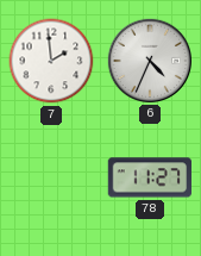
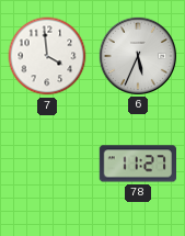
7: 1:59 -> 3:59 (47, 56)
6: 4:34 -> 5:34 (137, 55)
